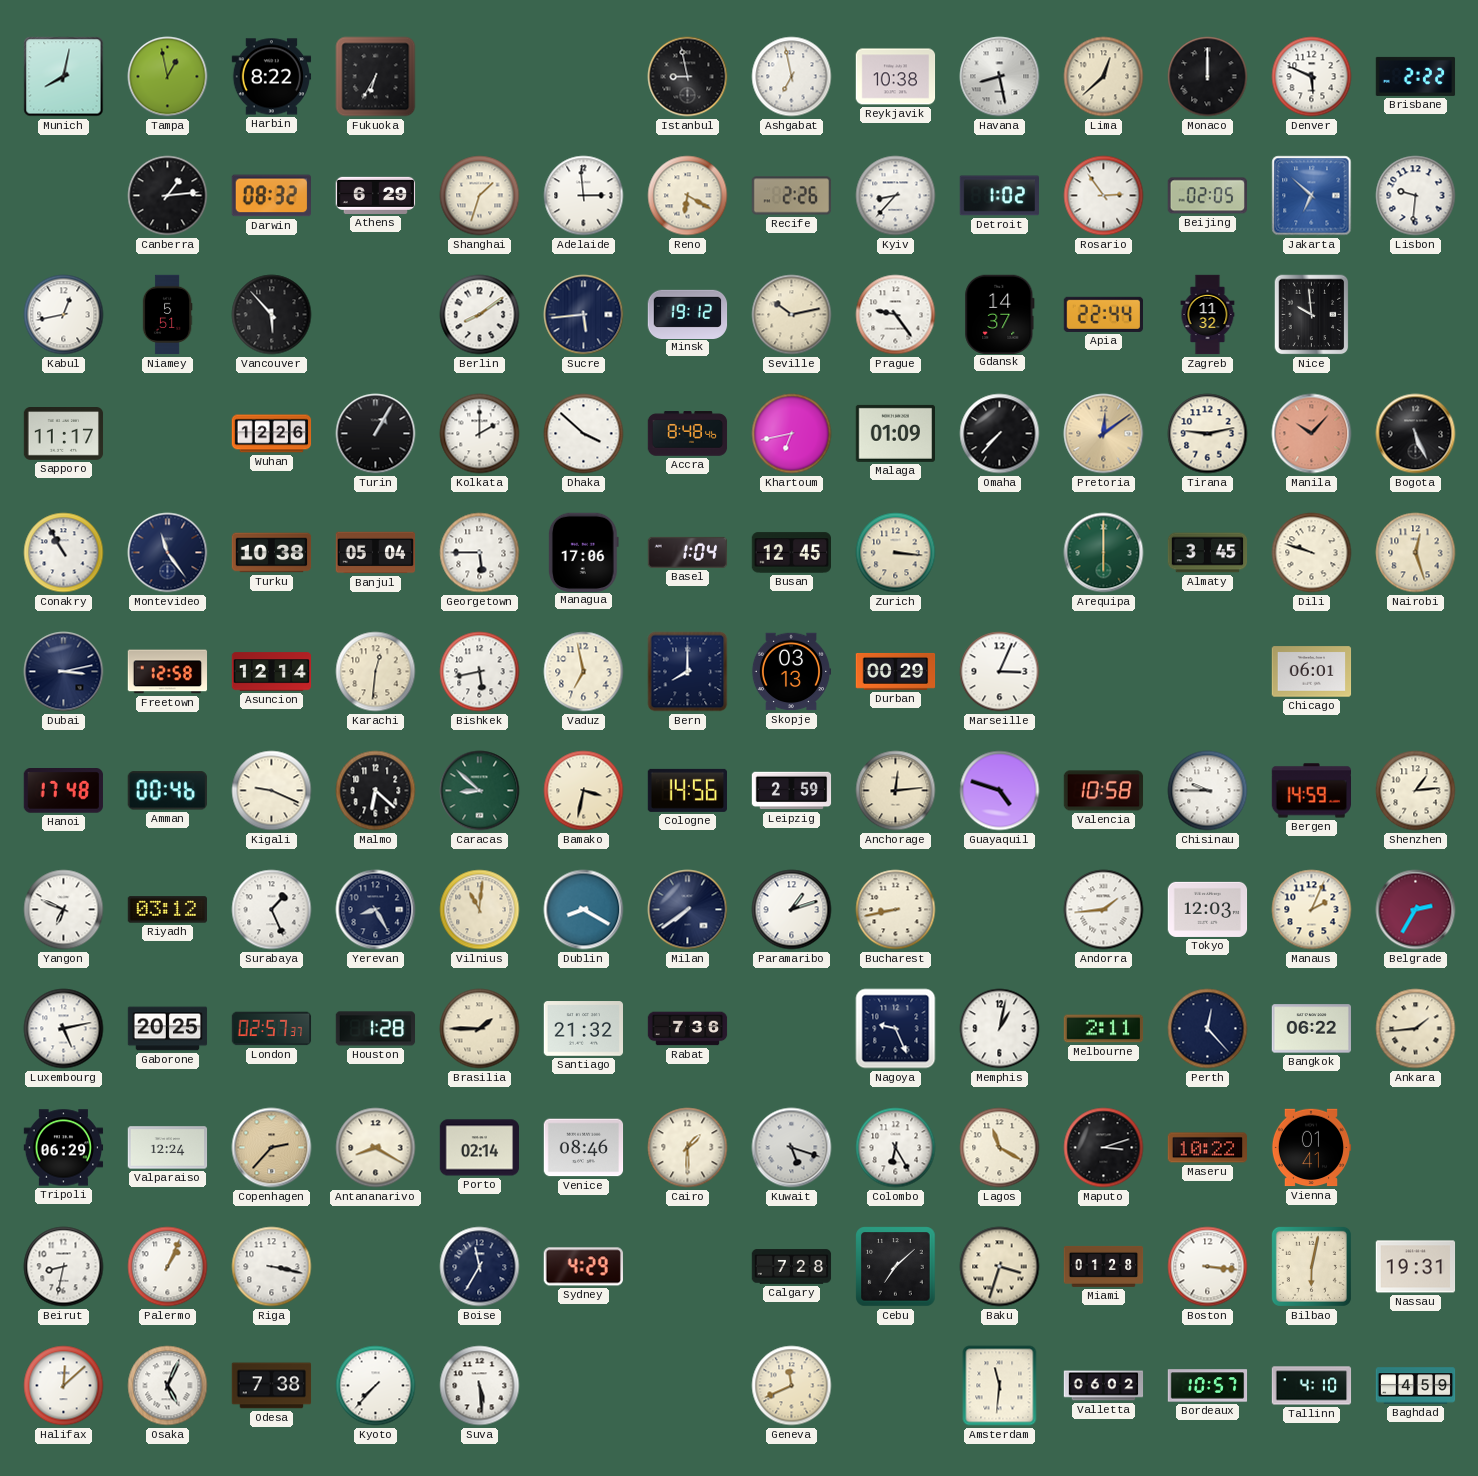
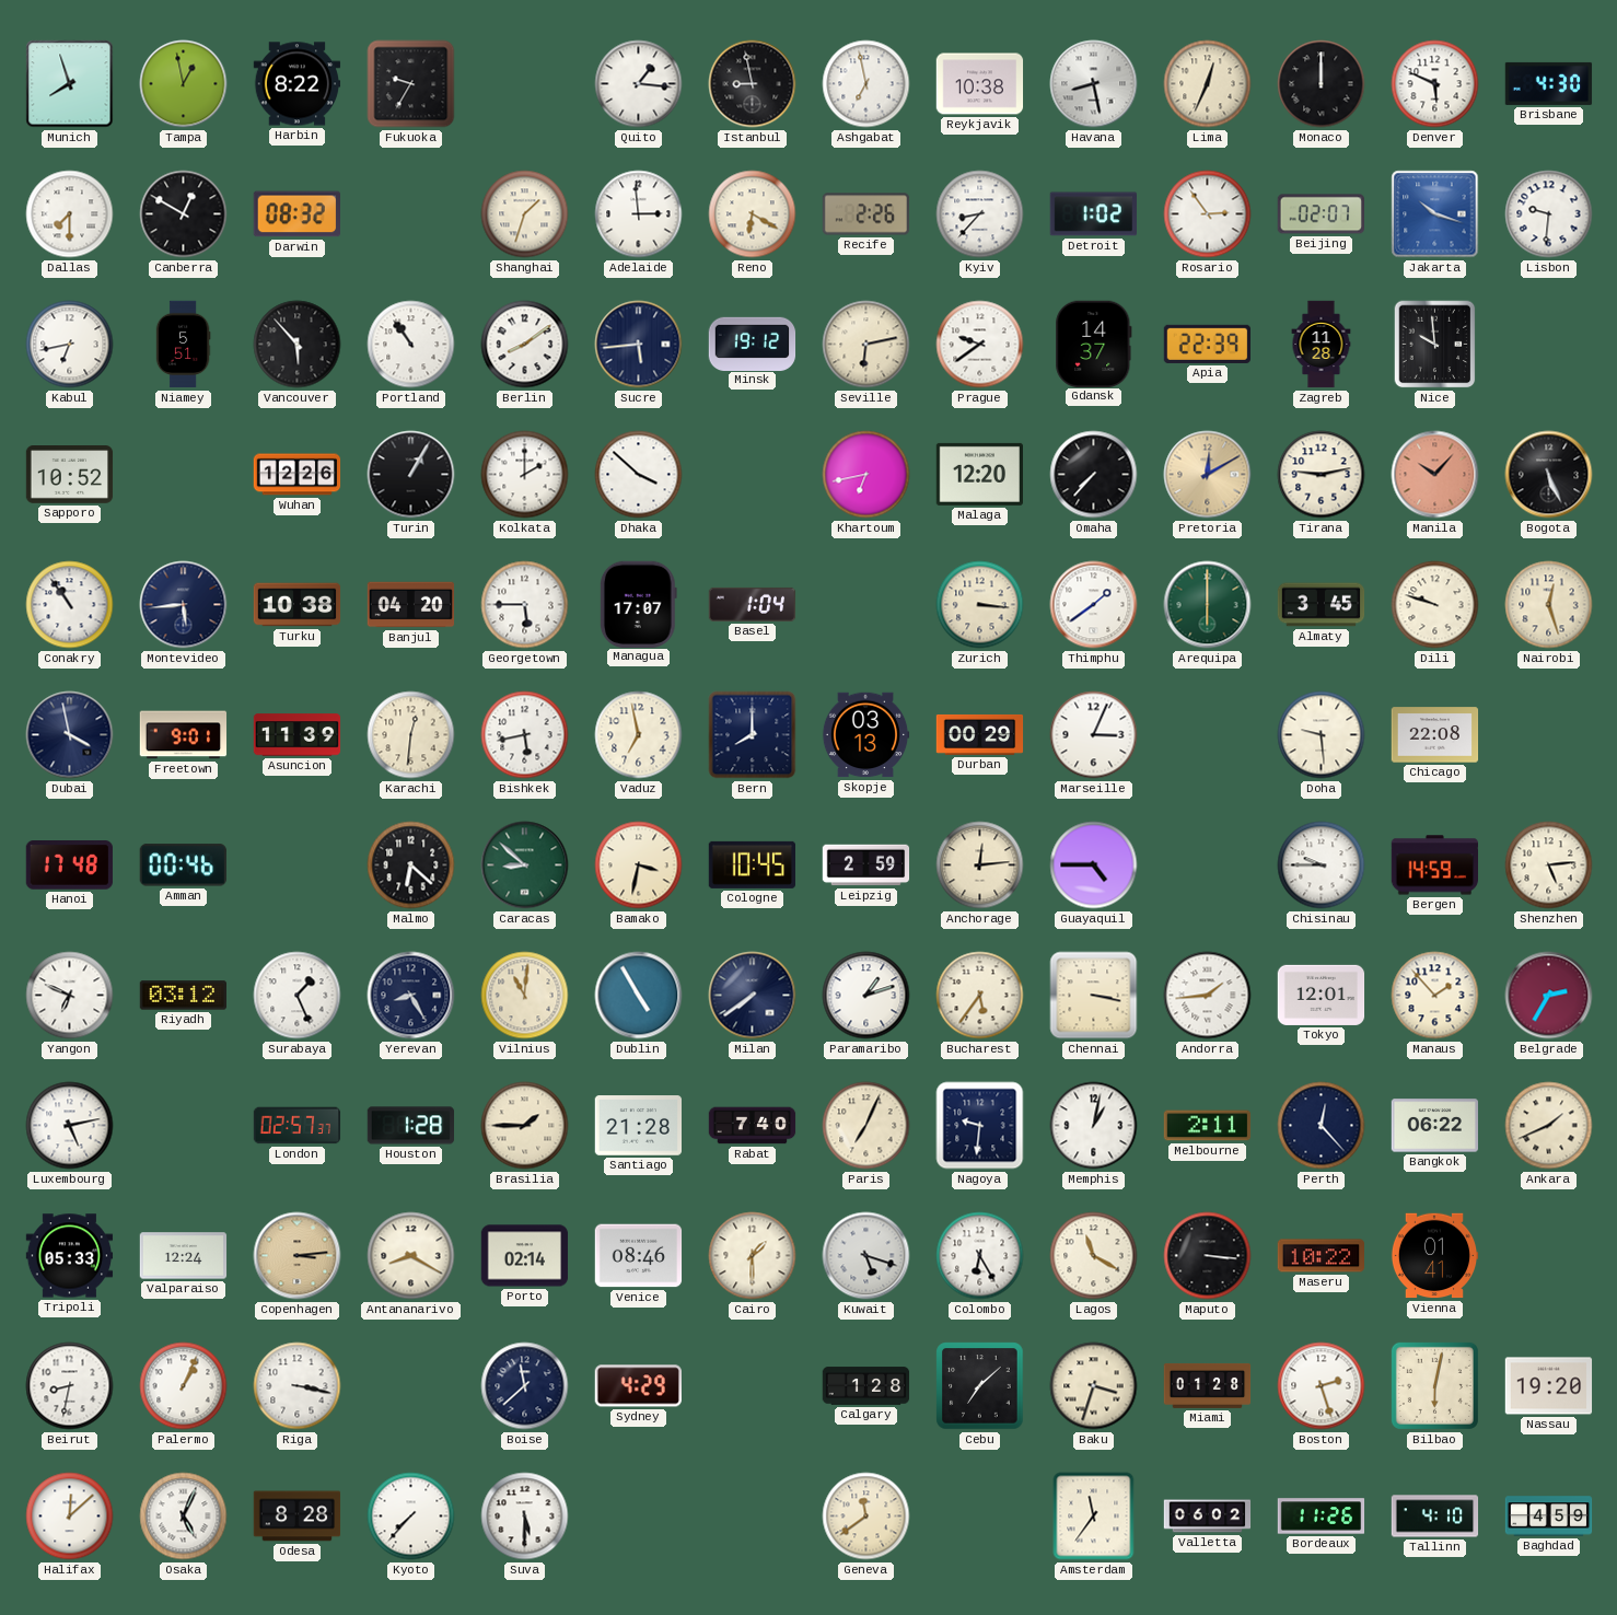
Munich: 8:02 -> 7:57 (70, 84)
Fukuoka: 6:35 -> 9:35 (411, 84)
Quito: none -> 1:16 (639, 84)
Lima: 12:38 -> 12:34 (1208, 84)
Brisbane: 2:22 -> 4:30 (1549, 83)
Dallas: none -> 7:30 (70, 214)
Canberra: 1:14 -> 12:50 (184, 214)
Athens: 6:29 -> none (376, 195)
Beijing: 02:05 -> 02:07 (1321, 214)
Jakarta: 6:52 -> 10:18 (1435, 214)
Kabul: 12:43 -> 6:43 (70, 345)
Portland: none -> 10:54 (411, 345)
Seville: 10:13 -> 6:13 (866, 345)
Prague: 9:24 -> 9:39 (980, 345)
Apia: 22:44 -> 22:39 (1207, 344)
Zagreb: 11:32 -> 11:28 (1322, 345)
Sapporo: 11:17 -> 10:52 (70, 475)
Accra: 8:48 -> none (688, 434)
Malaga: 01:09 -> 12:20 (980, 474)
Pretoria: 12:09 -> 12:10 (1208, 475)
Conakry: 10:55 -> 10:54 (70, 605)
Montevideo: 11:24 -> 5:44 (184, 605)
Banjul: 05:04 -> 04:20 (411, 605)
Managua: 17:06 -> 17:07 (638, 604)
Busan: 12:45 -> none (791, 553)
Thimphu: none -> 1:39 (1094, 605)
Dubai: 3:13 -> 3:58 (70, 735)
Freetown: 12:58 -> 9:01 (184, 735)
Asuncion: 12:14 -> 11:39 (298, 735)
Doha: none -> 9:29 (1322, 735)
Chicago: 06:01 -> 22:08 (1435, 735)
Kigali: 9:19 -> none (272, 791)
Cologne: 14:56 -> 10:45 (752, 864)
Guayaquil: 4:48 -> 4:45 (1094, 865)
Valencia: 10:58 -> none (1104, 791)
Shenzhen: 1:14 -> 5:14 (1549, 865)
Dublin: 8:20 -> 4:55 (639, 996)
Bucharest: 8:43 -> 5:36 (980, 996)
Chennai: none -> 3:17 (1094, 996)
Tokyo: 12:03 -> 12:01 (1322, 995)
Manaus: 2:04 -> 1:53 (1435, 996)
Gaborone: 20:25 -> none (168, 1029)
Santiago: 21:32 -> 21:28 (639, 1126)
Rabat: 7:36 -> 7:40 (753, 1126)
Paris: none -> 7:04 (866, 1126)
Nagoya: 9:26 -> 9:31 (980, 1126)
Ankara: 1:44 -> 1:41 (1549, 1126)
Tripoli: 06:29 -> 05:33 (70, 1256)
Copenhagen: 2:37 -> 3:14 (298, 1256)
Maputo: 3:12 -> 3:16 (1208, 1256)
Boise: 11:35 -> 11:38 (525, 1386)
Calgary: 7:28 -> 1:28 (866, 1386)
Boston: 3:16 -> 2:27 (1322, 1386)
Nassau: 19:31 -> 19:20 (1549, 1386)
Odesa: 7:38 -> 8:28 (298, 1517)
Suva: 5:29 -> 5:30 (525, 1517)
Geneva: 11:41 -> 11:39 (866, 1517)
Amsterdam: 11:31 -> 11:36 (1094, 1517)
Bordeaux: 10:57 -> 11:26 (1322, 1517)
